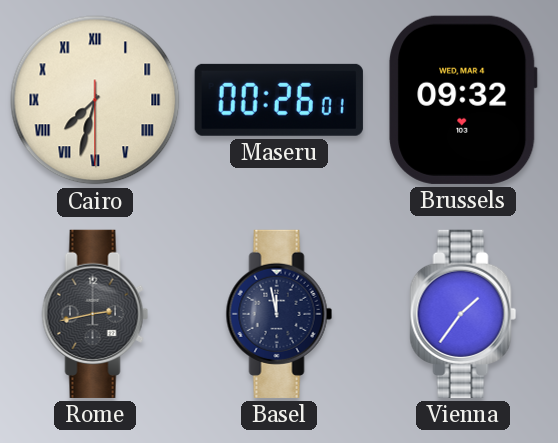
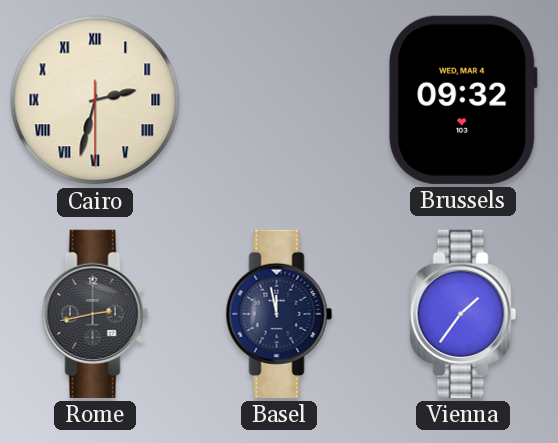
Cairo: 7:32 -> 2:32 (95, 100)
Maseru: 00:26 -> none (279, 100)
